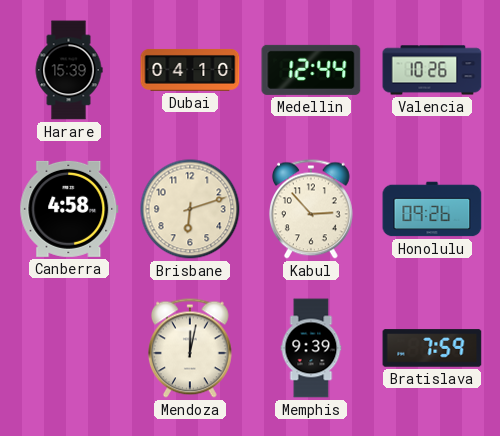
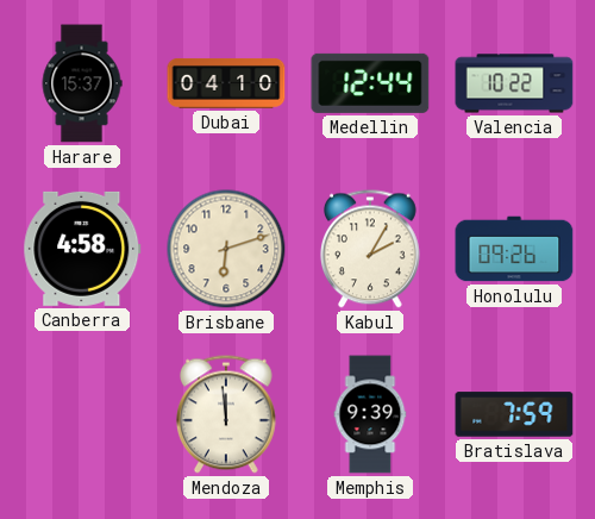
Harare: 15:39 -> 15:37 (82, 83)
Valencia: 10:26 -> 10:22 (514, 83)
Kabul: 2:53 -> 2:05 (370, 249)
Mendoza: 12:02 -> 11:59 (226, 414)
